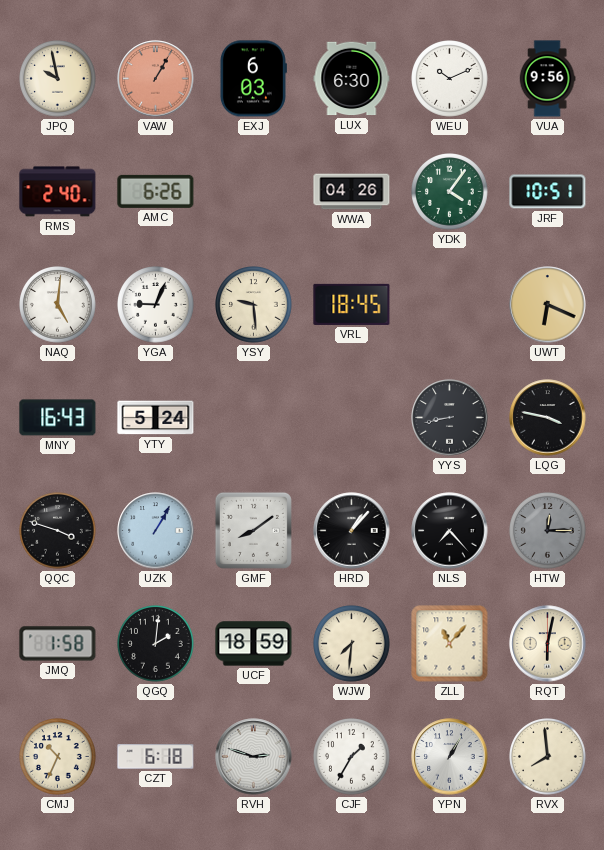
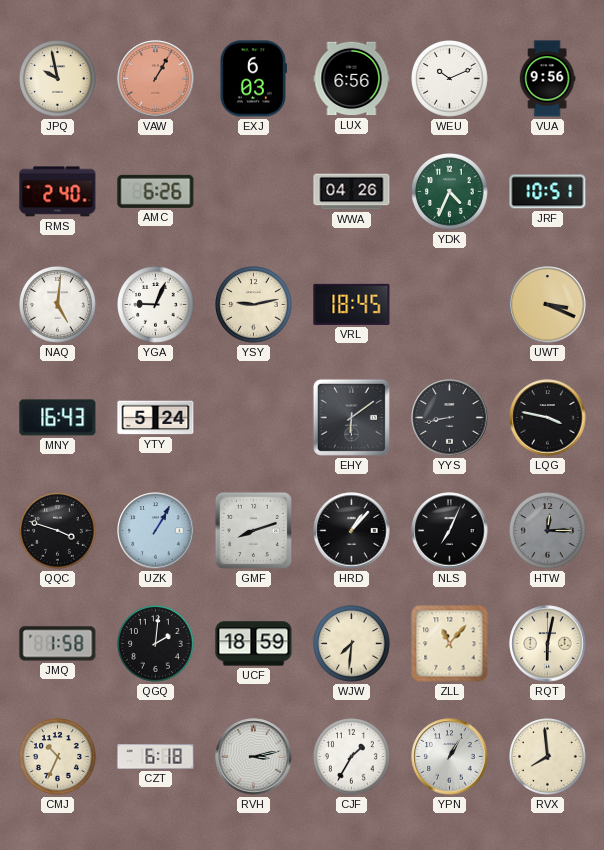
LUX: 6:30 -> 6:56 (352, 79)
YDK: 4:06 -> 4:34 (450, 192)
YSY: 9:29 -> 9:13 (254, 305)
UWT: 6:19 -> 3:19 (548, 305)
EHY: none -> 6:09 (351, 417)
GMF: 8:09 -> 8:12 (253, 530)
NLS: 7:23 -> 7:04 (450, 531)
RVH: 2:48 -> 3:13 (254, 757)
